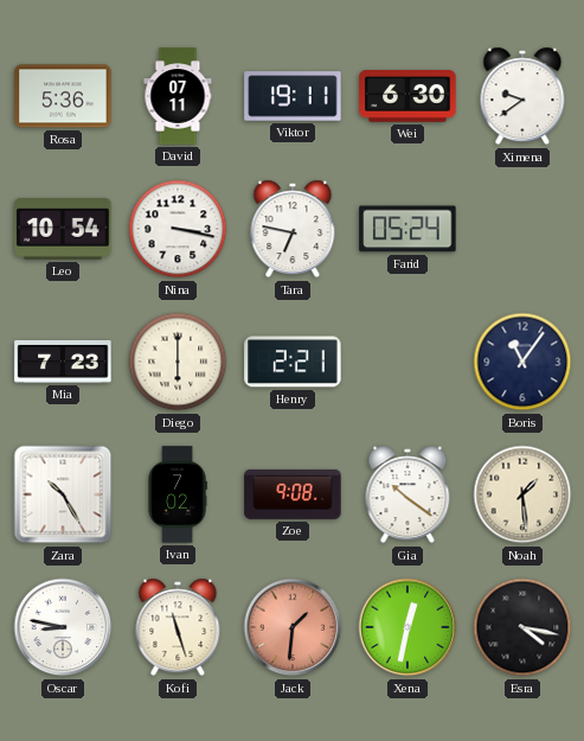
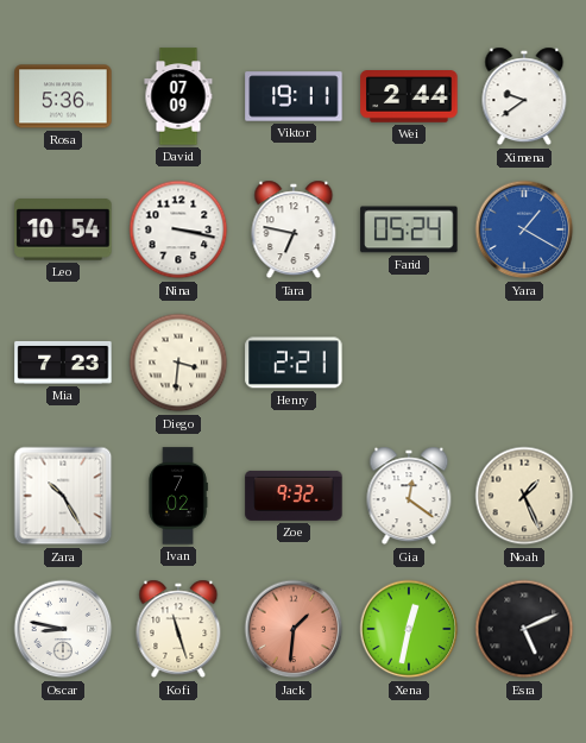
David: 07:11 -> 07:09 (178, 96)
Wei: 6:30 -> 2:44 (409, 97)
Yara: none -> 1:20 (524, 229)
Diego: 6:00 -> 3:31 (178, 363)
Boris: 11:06 -> none (522, 362)
Zoe: 9:08 -> 9:32 (294, 496)
Gia: 10:21 -> 12:21 (409, 496)
Noah: 1:29 -> 1:26 (524, 496)
Esra: 4:17 -> 5:11 (524, 629)
